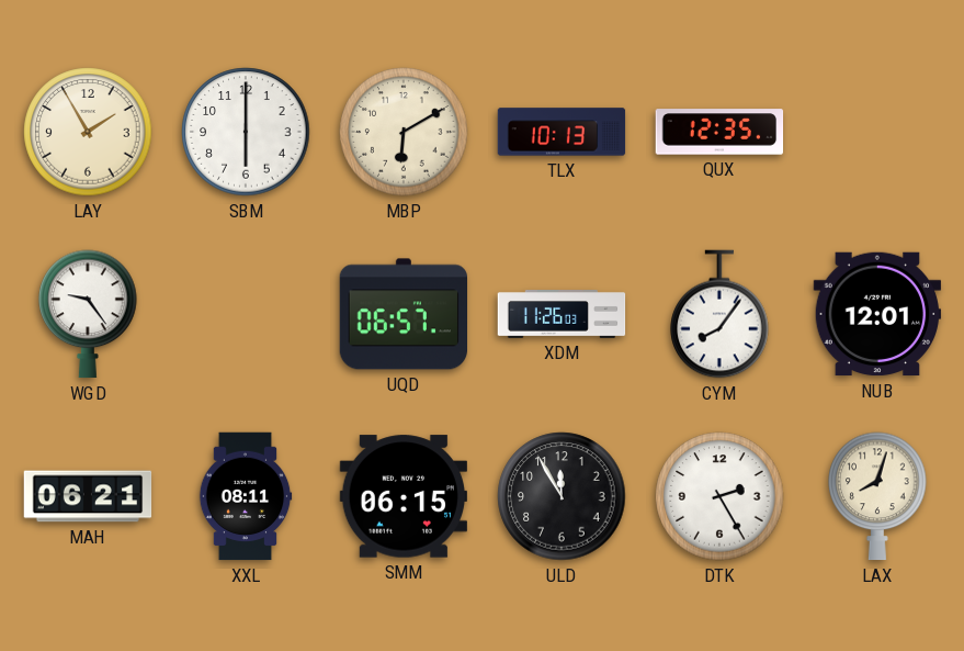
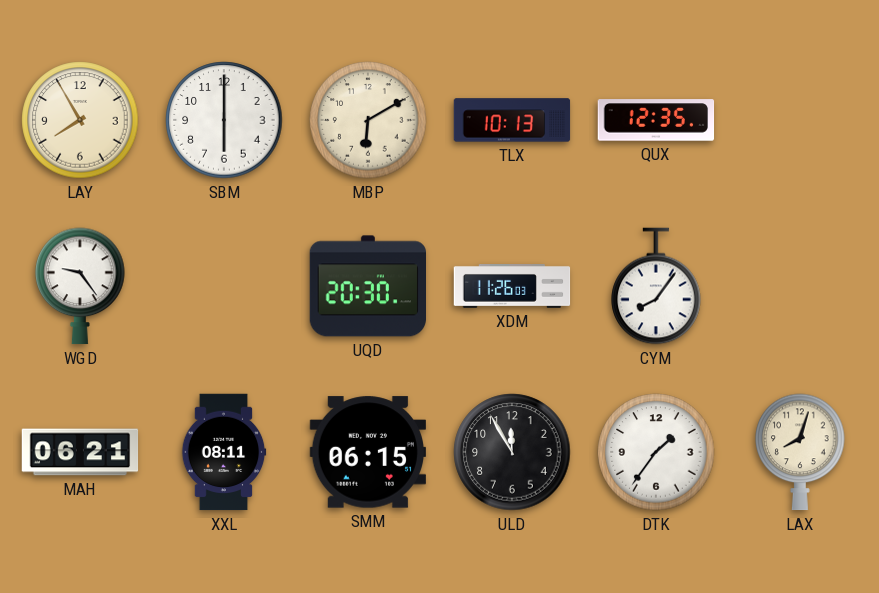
LAY: 1:55 -> 7:55 (80, 120)
UQD: 06:57 -> 20:30 (367, 286)
NUB: 12:01 -> none (877, 314)
DTK: 2:25 -> 1:36 (656, 452)
